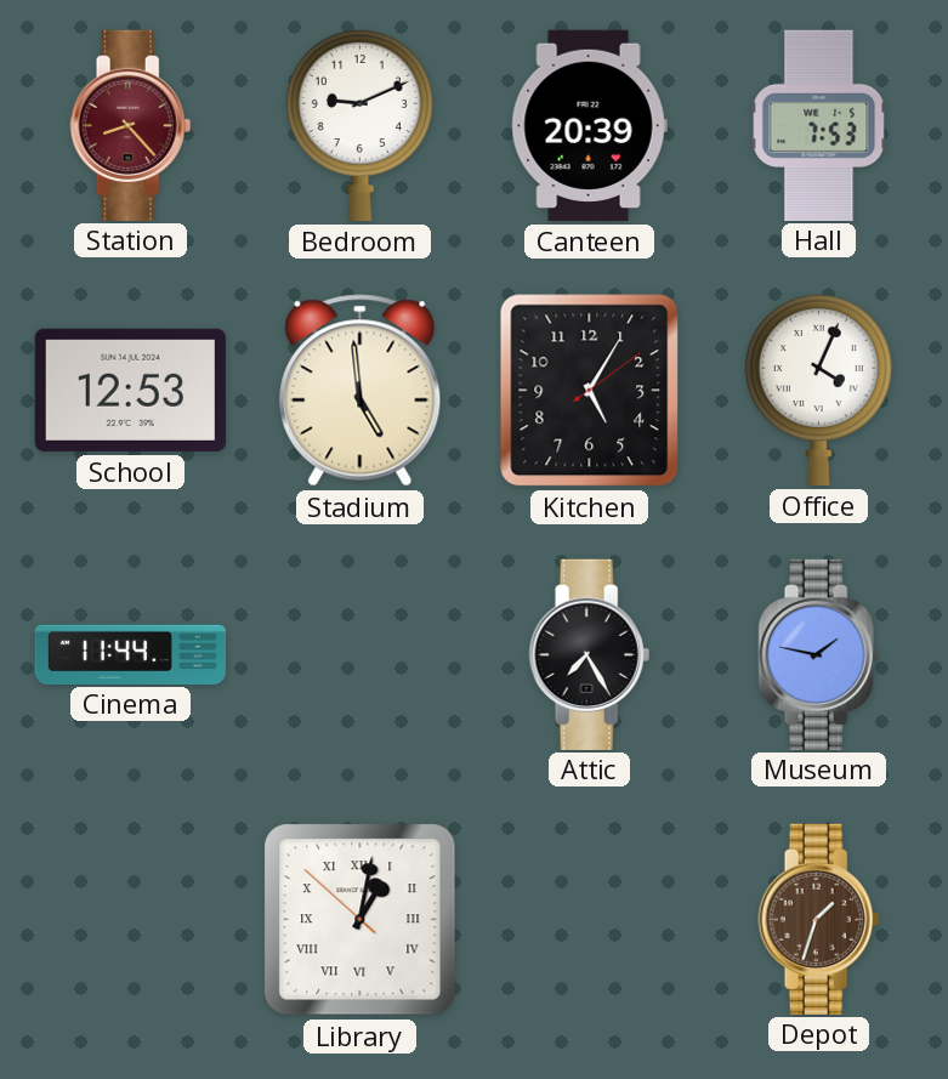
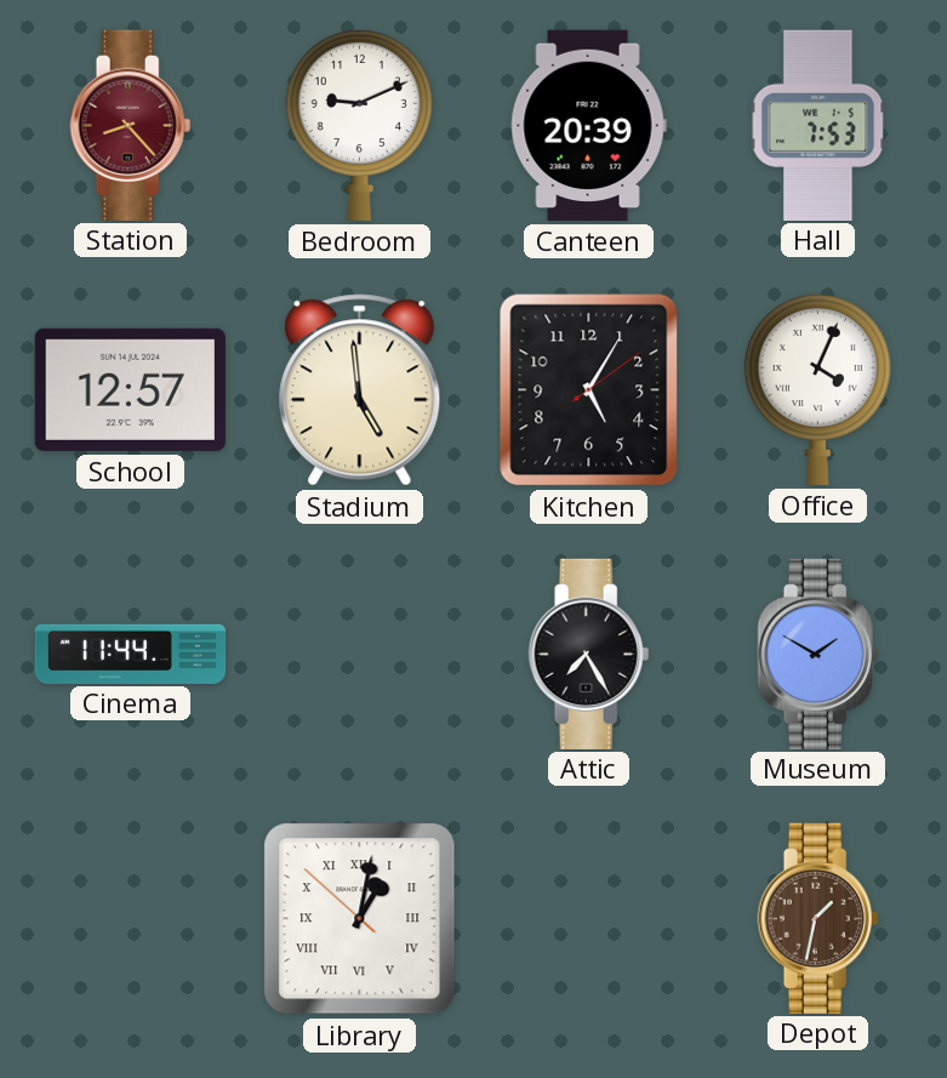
School: 12:53 -> 12:57 (130, 389)
Museum: 1:47 -> 1:50 (818, 654)
Depot: 1:33 -> 1:32 (818, 918)
